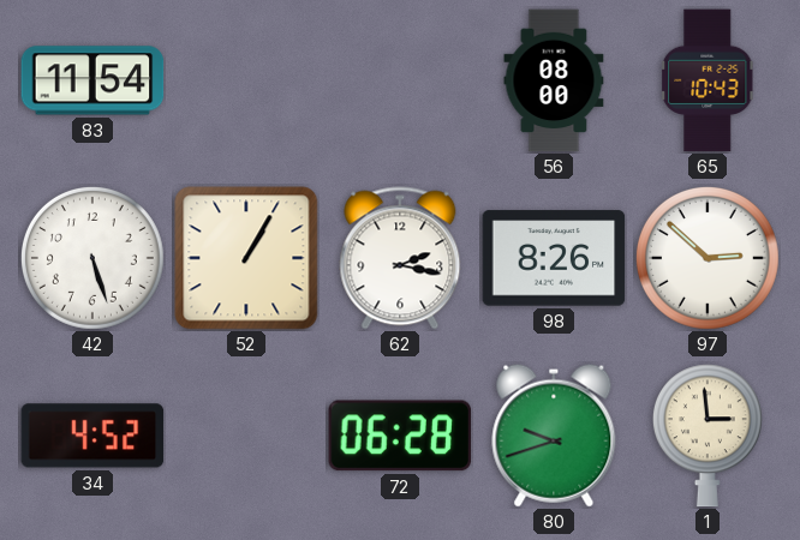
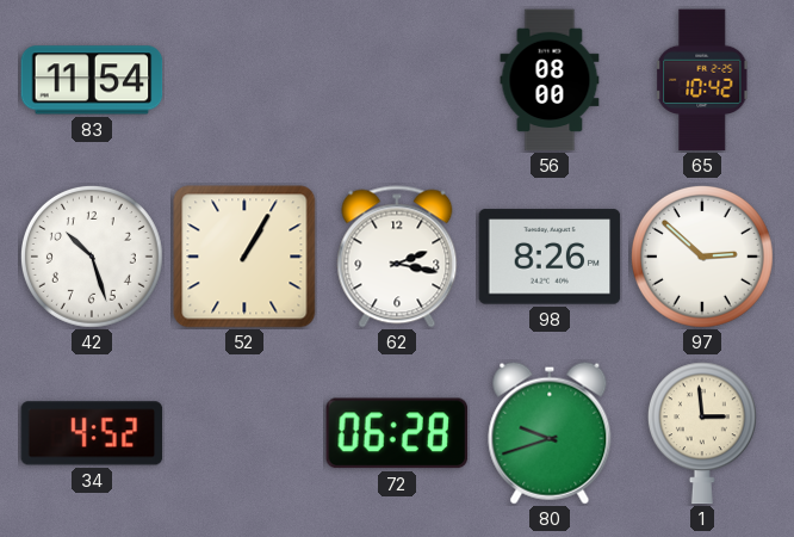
65: 10:43 -> 10:42 (702, 80)
42: 5:27 -> 10:27 (92, 257)
